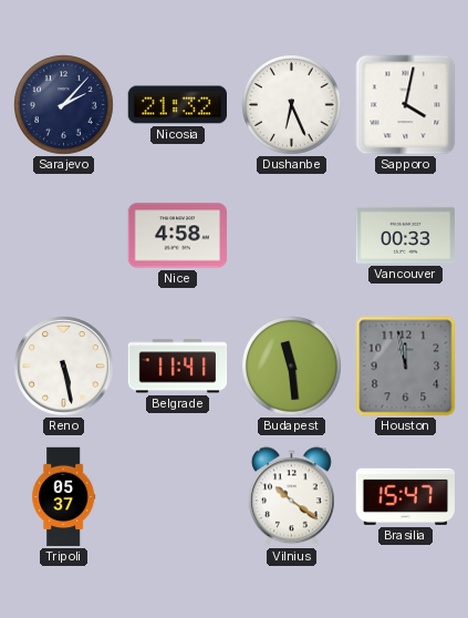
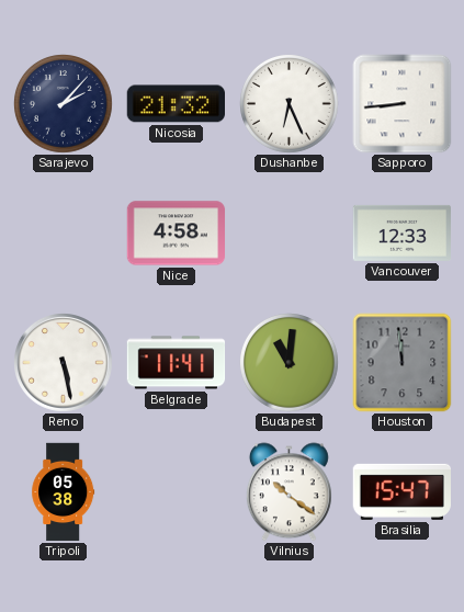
Sapporo: 4:02 -> 8:44 (403, 104)
Vancouver: 00:33 -> 12:33 (403, 233)
Budapest: 11:29 -> 11:01 (290, 363)
Houston: 11:58 -> 11:59 (403, 363)
Tripoli: 05:37 -> 05:38 (64, 492)
